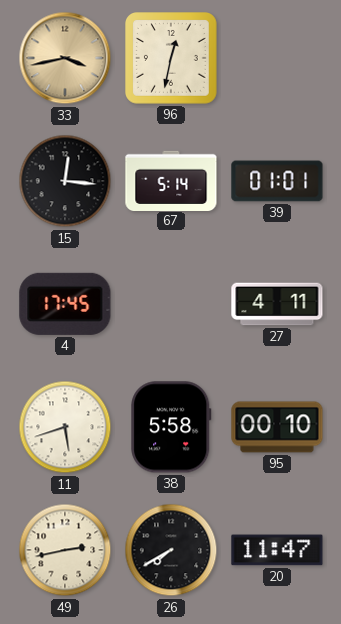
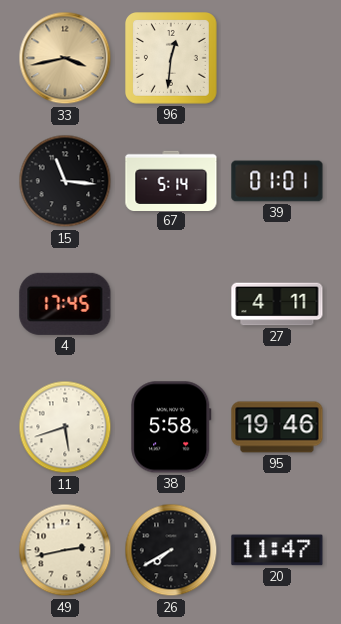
96: 12:32 -> 12:31 (172, 59)
15: 12:16 -> 11:16 (65, 181)
95: 00:10 -> 19:46 (277, 427)
